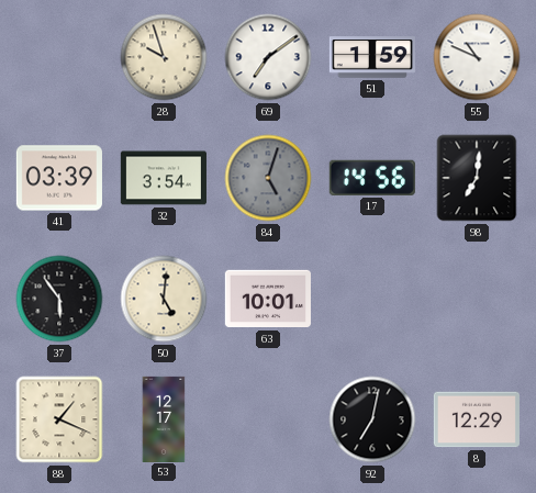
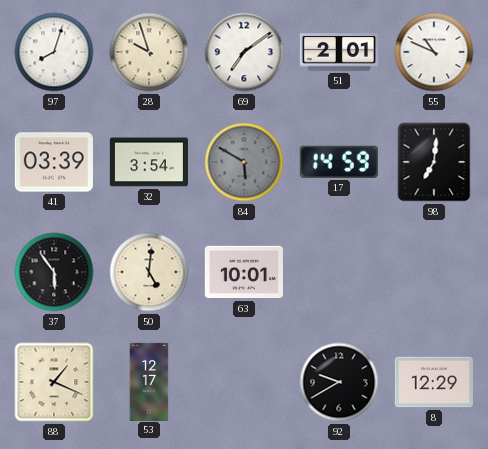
97: none -> 8:03 (54, 52)
51: 1:59 -> 2:01 (339, 52)
84: 5:03 -> 5:50 (244, 162)
17: 14:56 -> 14:59 (339, 162)
92: 7:02 -> 9:40 (339, 382)
